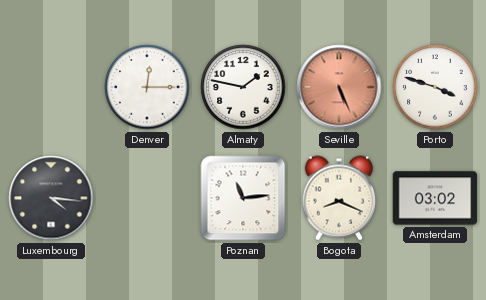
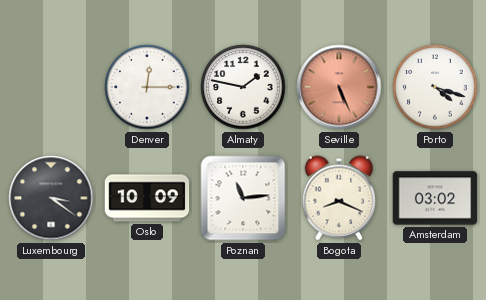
Porto: 3:48 -> 4:18 (435, 87)
Luxembourg: 4:16 -> 3:21 (51, 198)
Oslo: none -> 10:09 (147, 198)
